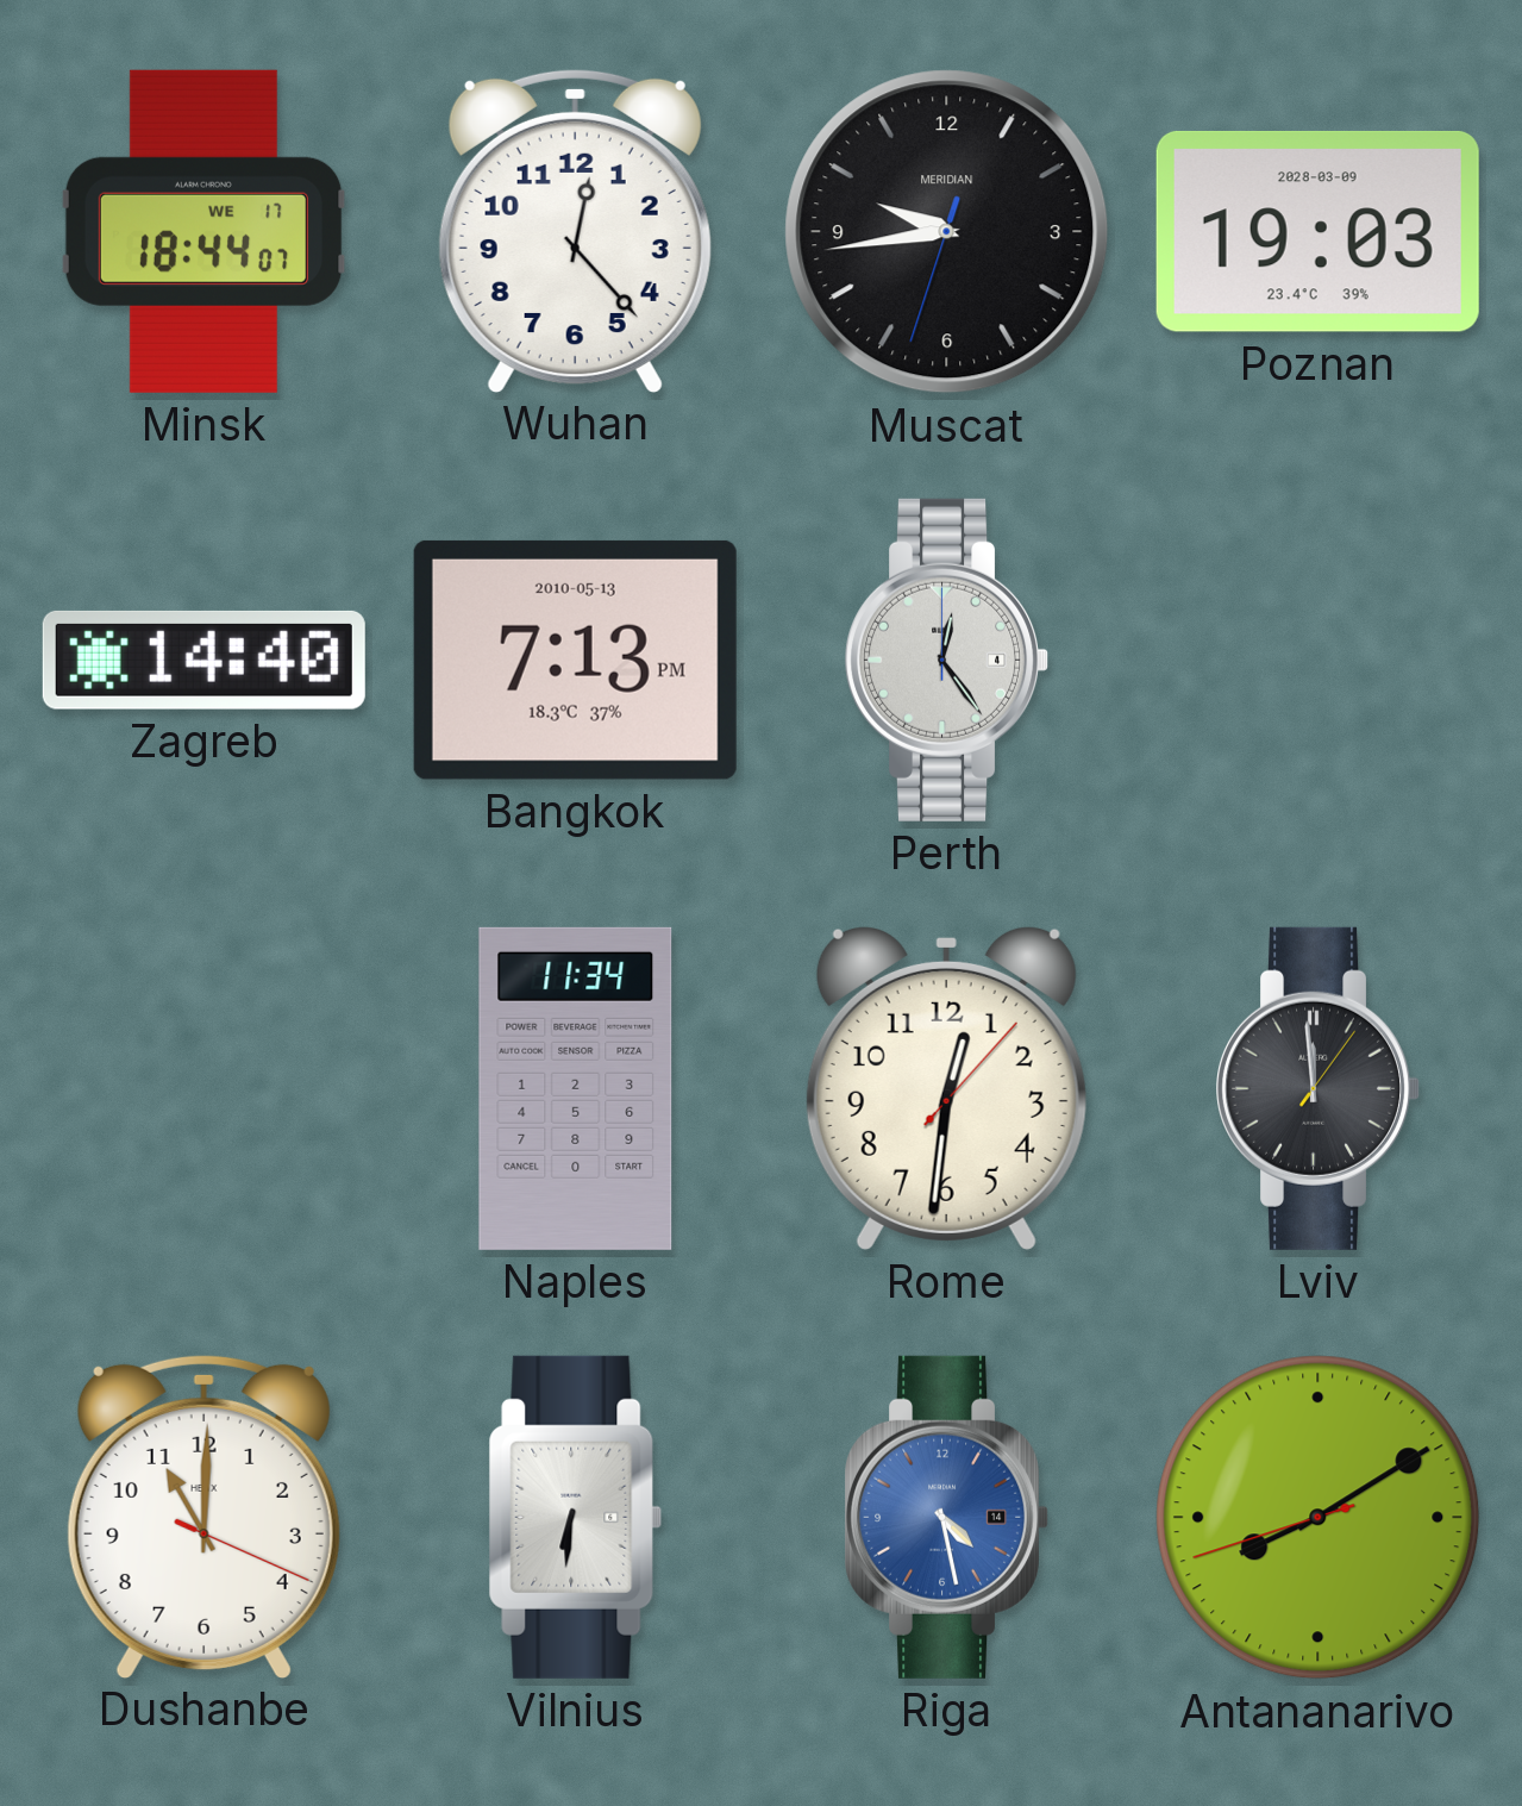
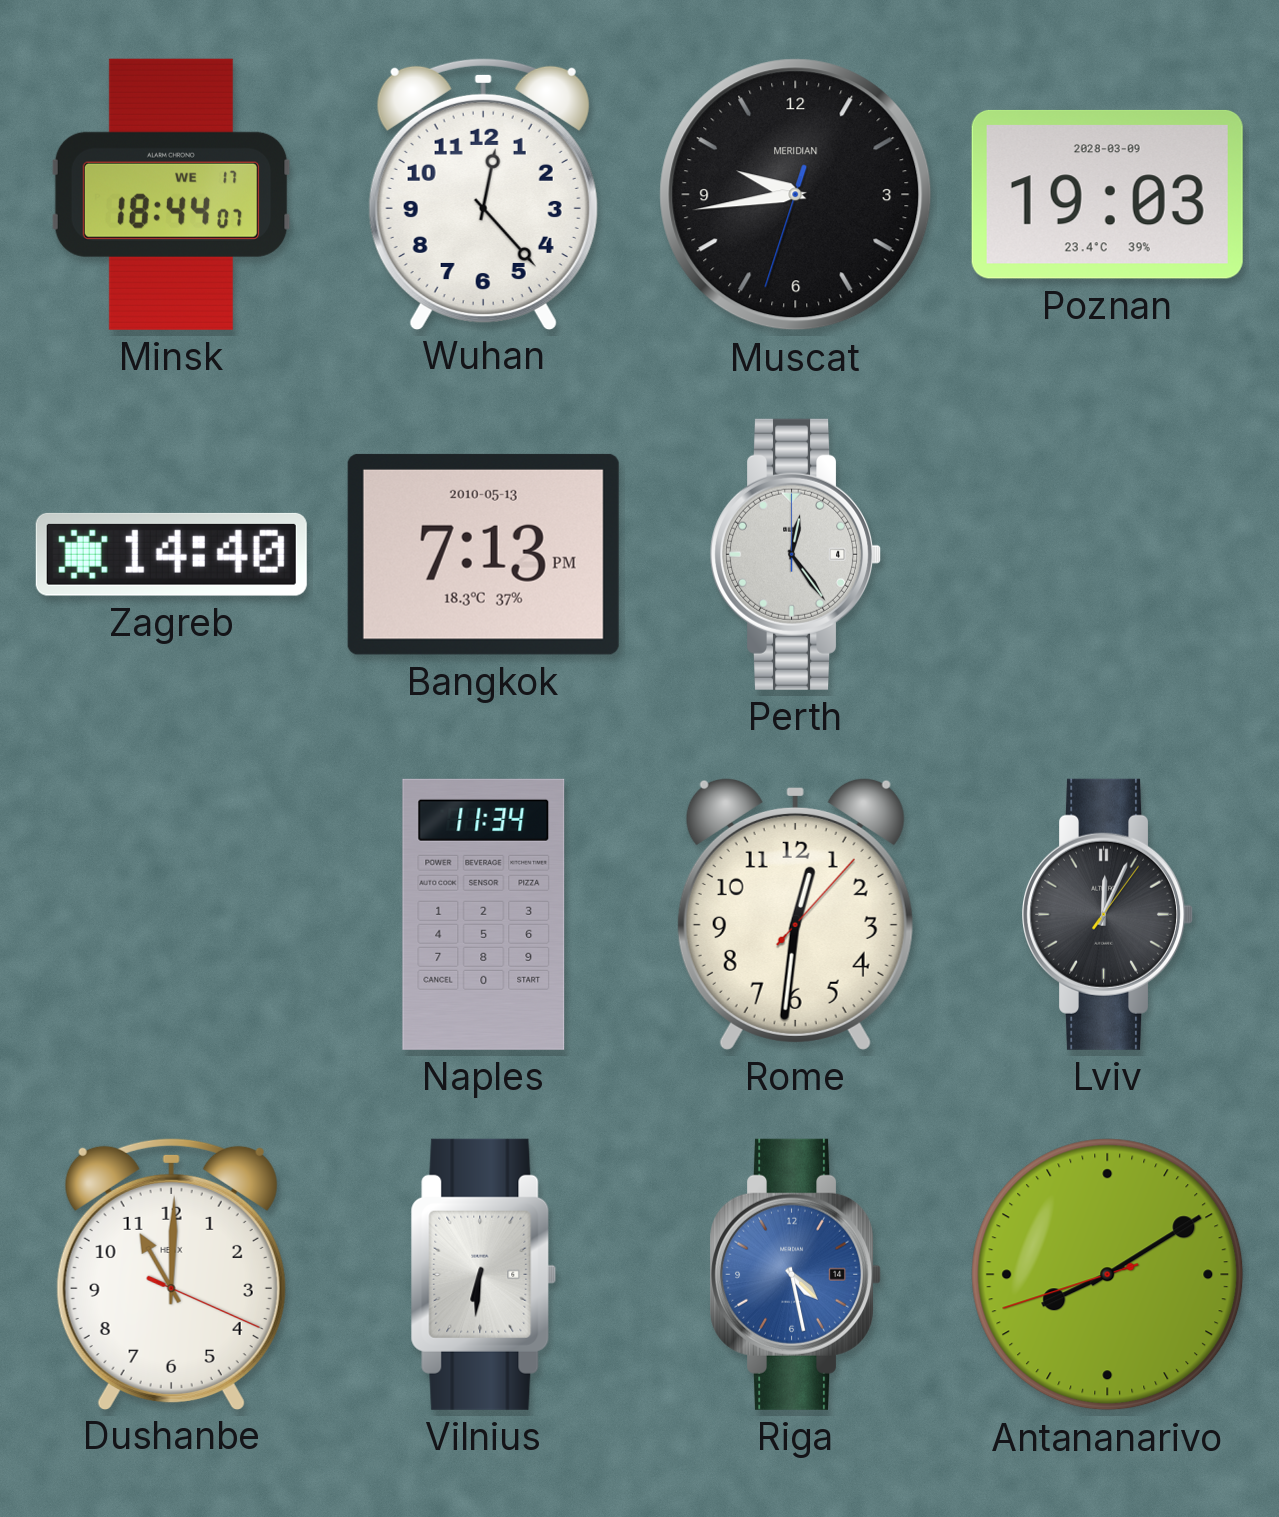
Lviv: 11:59 -> 12:04 (1108, 914)
